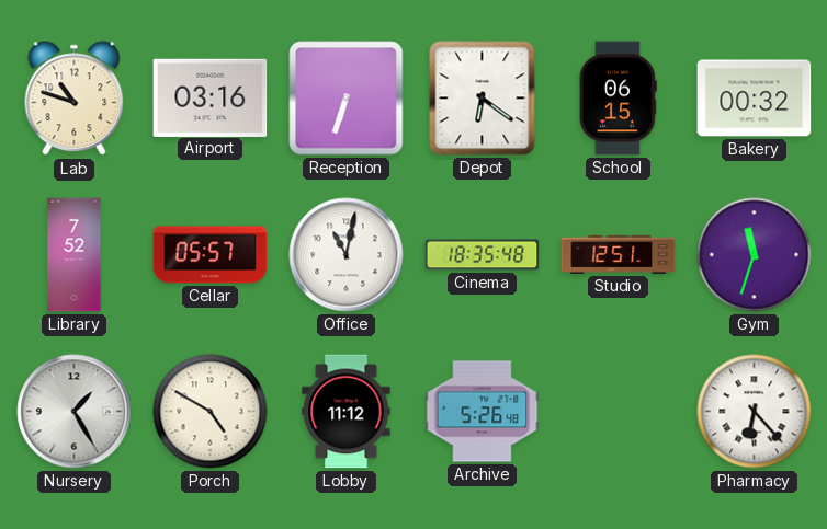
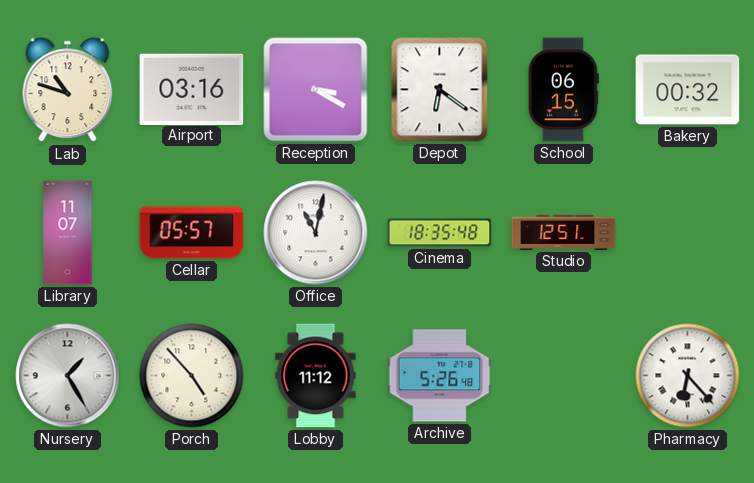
Reception: 6:33 -> 3:20 (316, 90)
Library: 7:52 -> 11:07 (68, 233)
Gym: 11:33 -> none (755, 255)
Porch: 4:50 -> 4:53 (192, 376)
